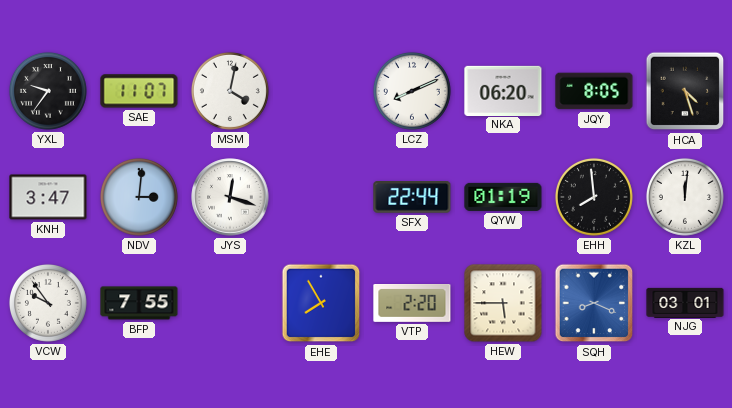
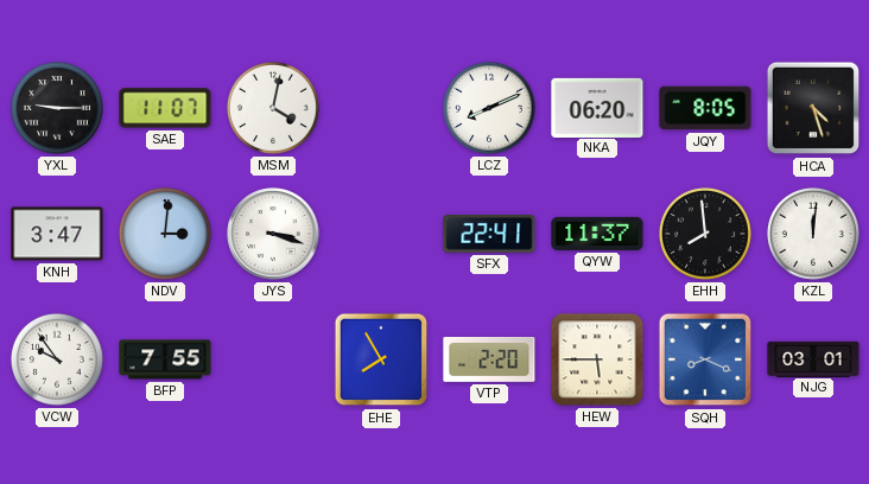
YXL: 9:36 -> 9:15 (57, 108)
JYS: 12:18 -> 3:18 (273, 234)
SFX: 22:44 -> 22:41 (489, 235)
QYW: 01:19 -> 11:37 (597, 234)
